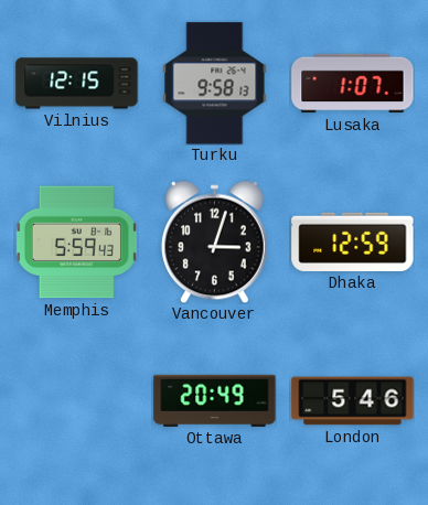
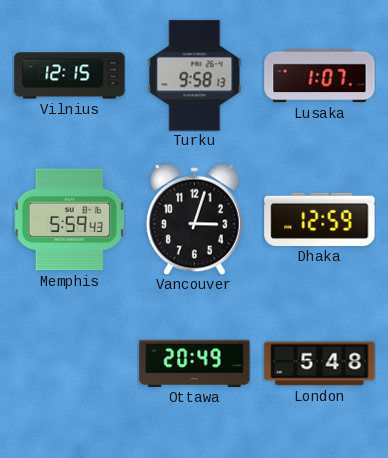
London: 5:46 -> 5:48 (320, 364)
